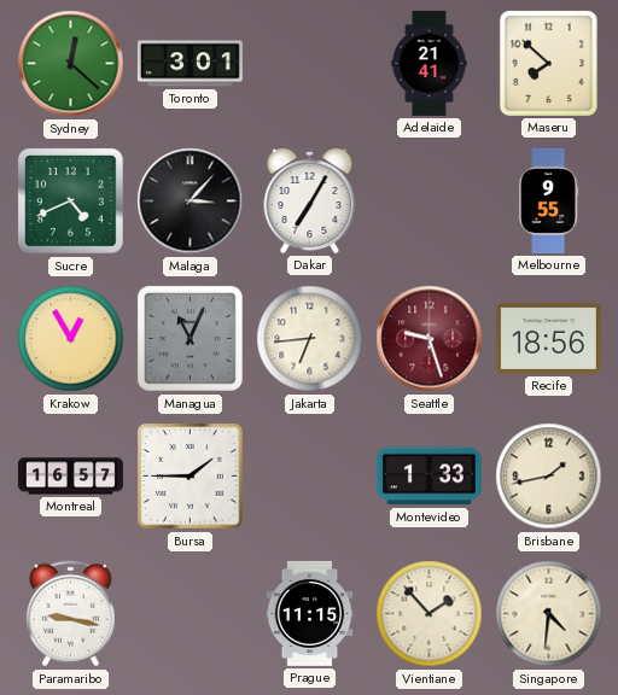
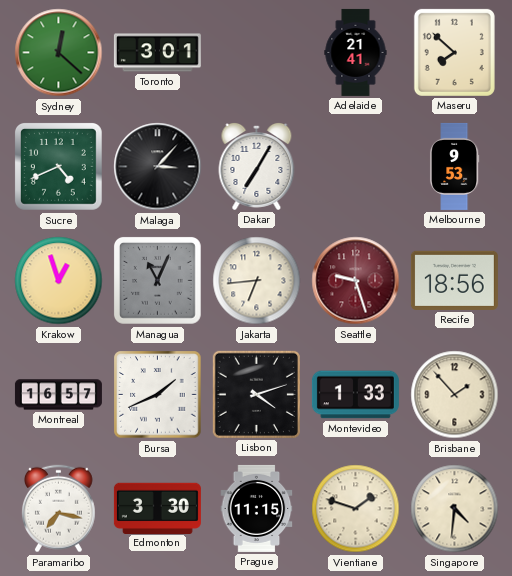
Melbourne: 9:55 -> 9:53 (454, 166)
Krakow: 12:55 -> 12:57 (59, 281)
Bursa: 1:45 -> 1:41 (158, 395)
Lisbon: none -> 4:12 (256, 394)
Brisbane: 1:43 -> 1:53 (455, 395)
Paramaribo: 9:17 -> 7:17 (58, 509)
Edmonton: none -> 3:30 (157, 508)
Vientiane: 1:53 -> 1:48 (356, 509)
